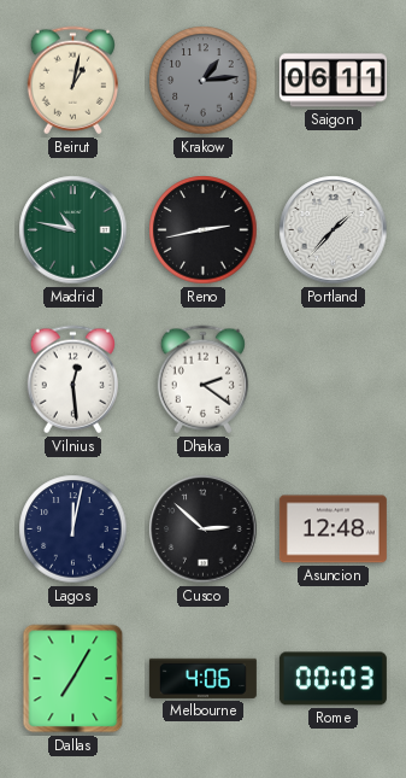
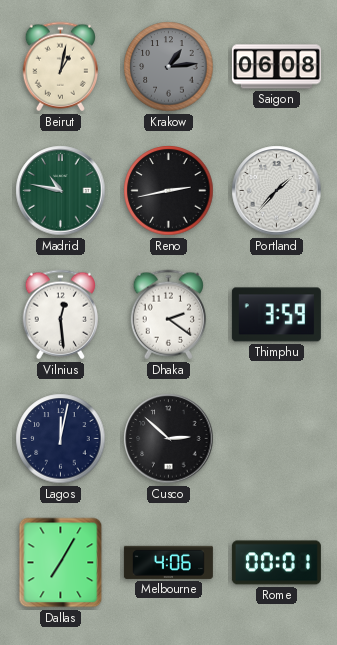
Saigon: 06:11 -> 06:08 (276, 67)
Thimphu: none -> 3:59 (276, 315)
Asuncion: 12:48 -> none (333, 530)
Rome: 00:03 -> 00:01 (276, 563)
